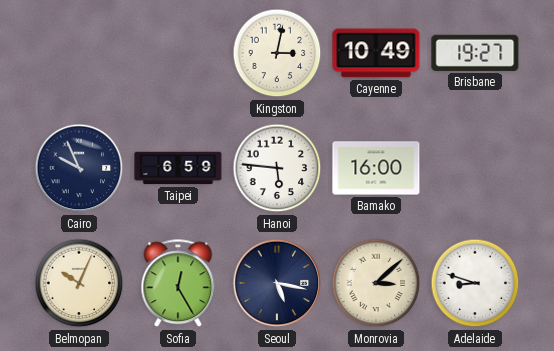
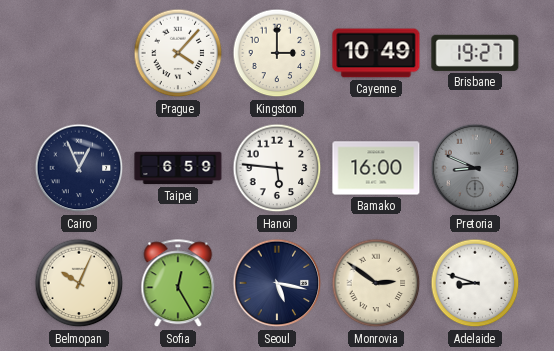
Prague: none -> 4:07 (178, 53)
Kingston: 3:02 -> 3:00 (277, 53)
Cairo: 9:56 -> 12:56 (79, 168)
Pretoria: none -> 8:49 (475, 168)
Monrovia: 3:08 -> 2:51 (376, 283)
